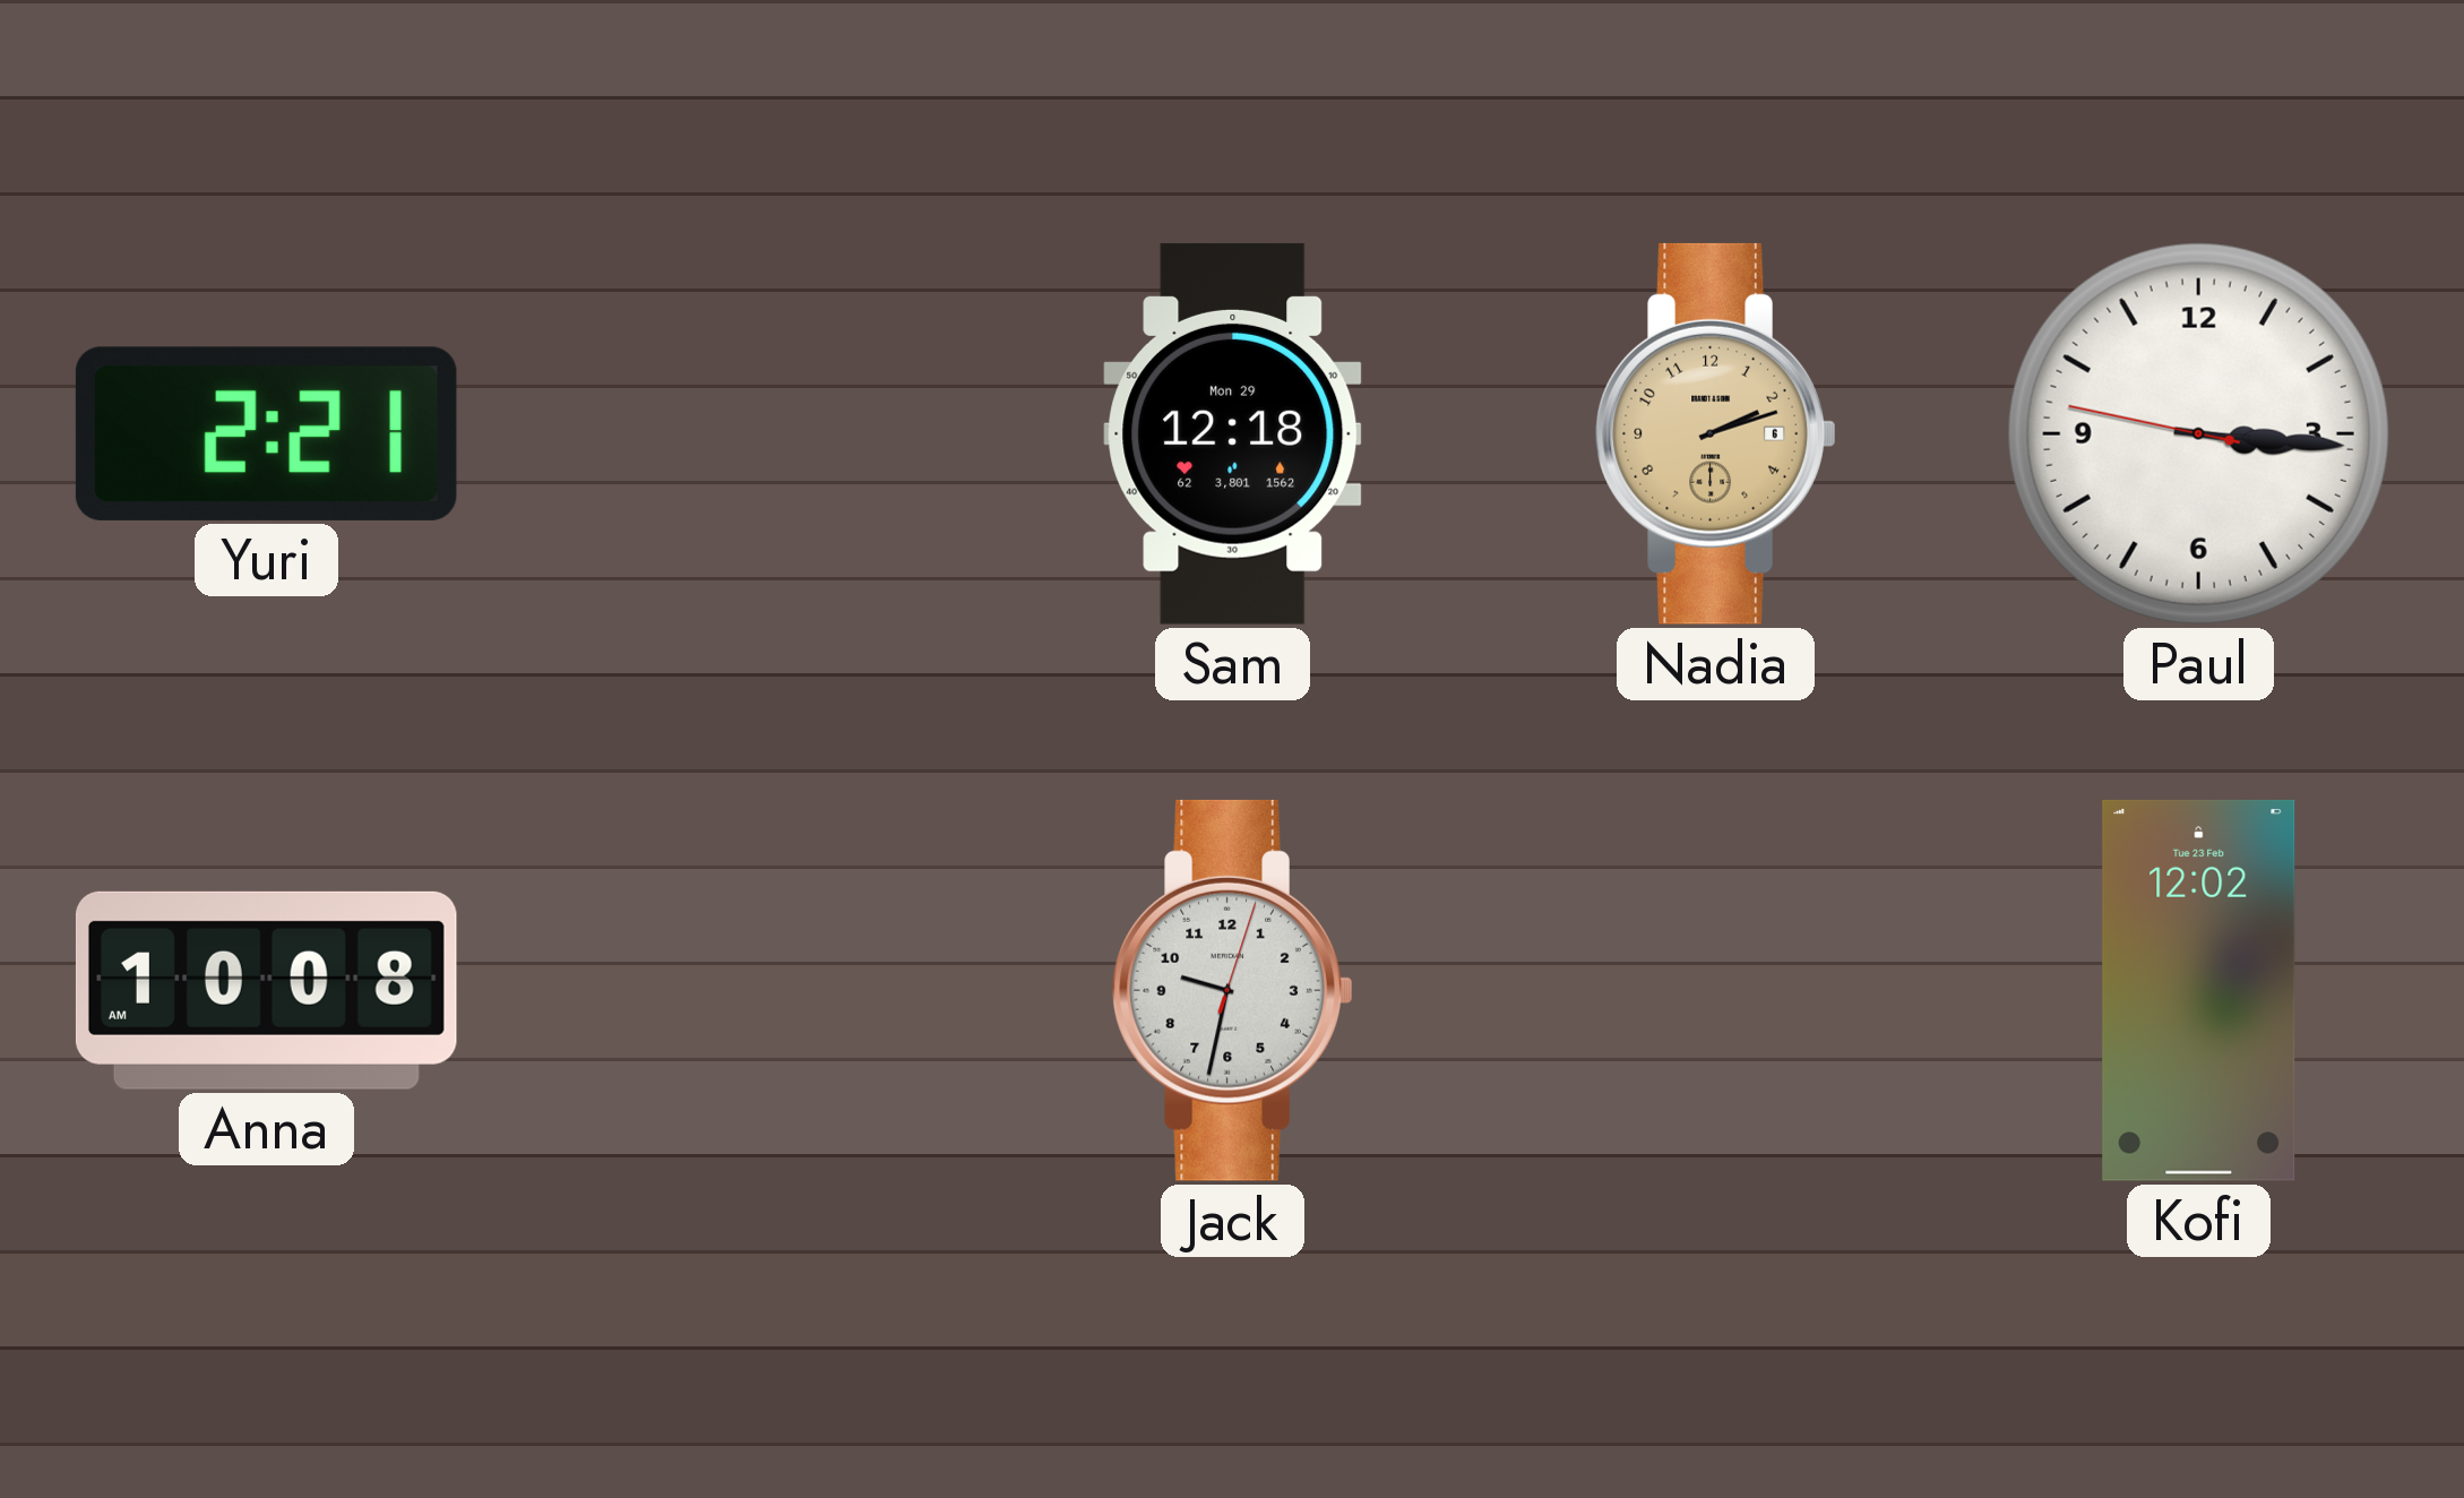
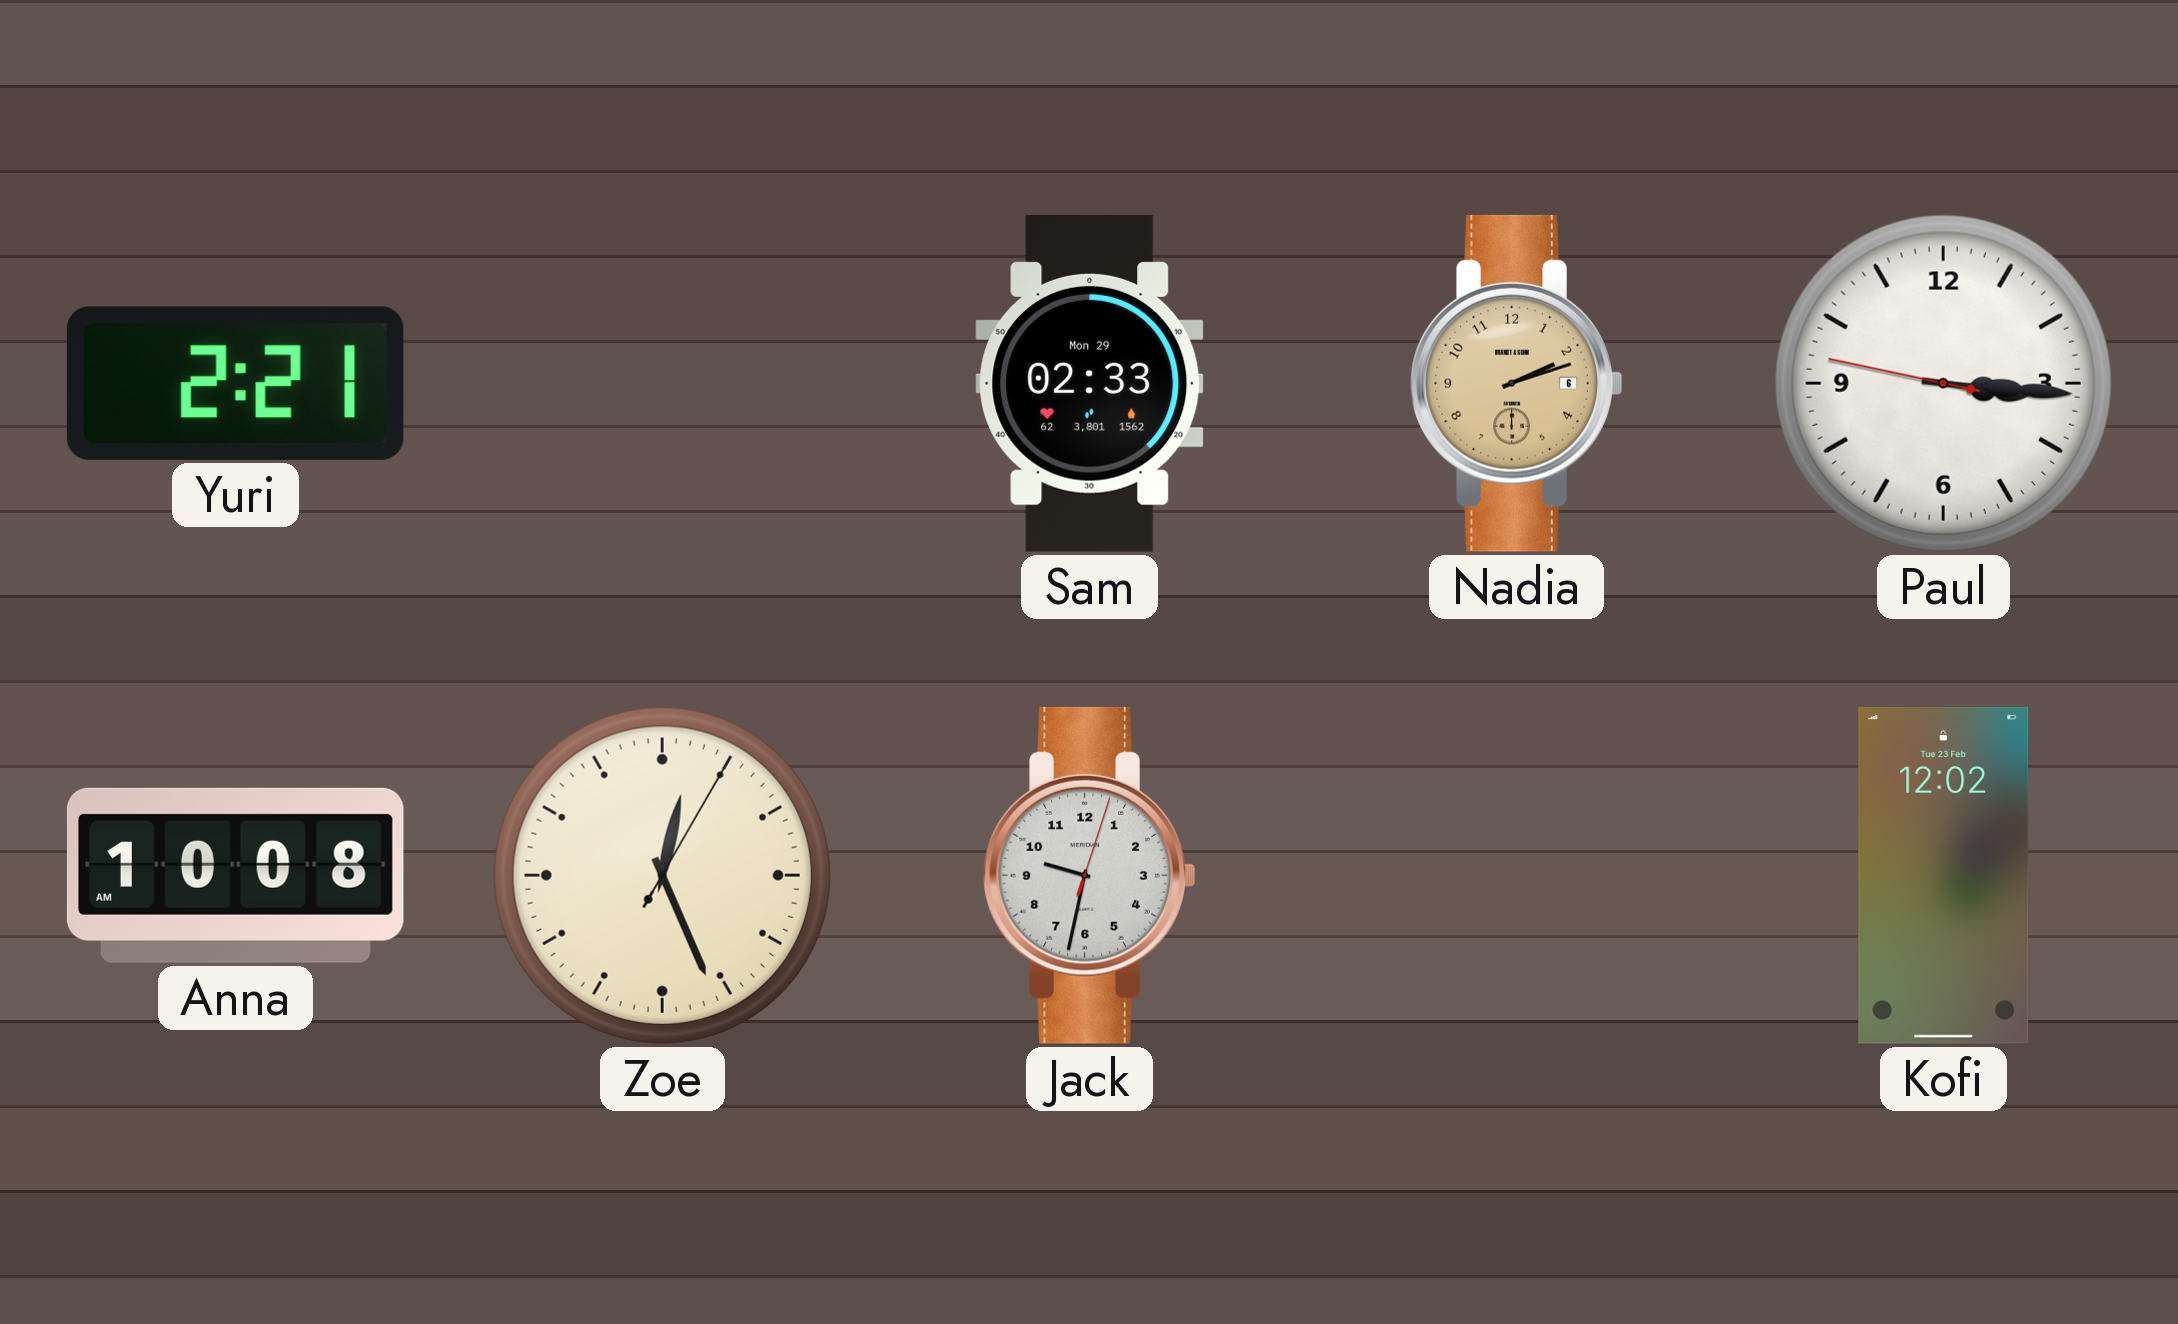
Sam: 12:18 -> 02:33 (1090, 383)
Zoe: none -> 12:26 (662, 875)
